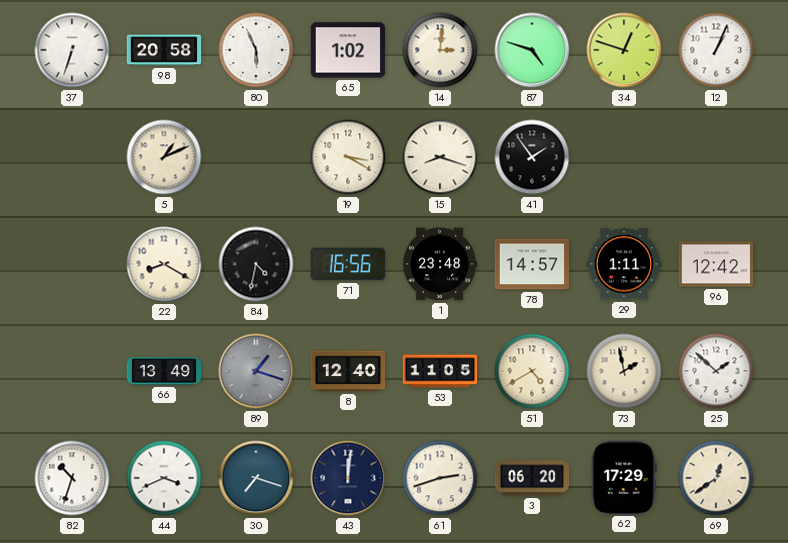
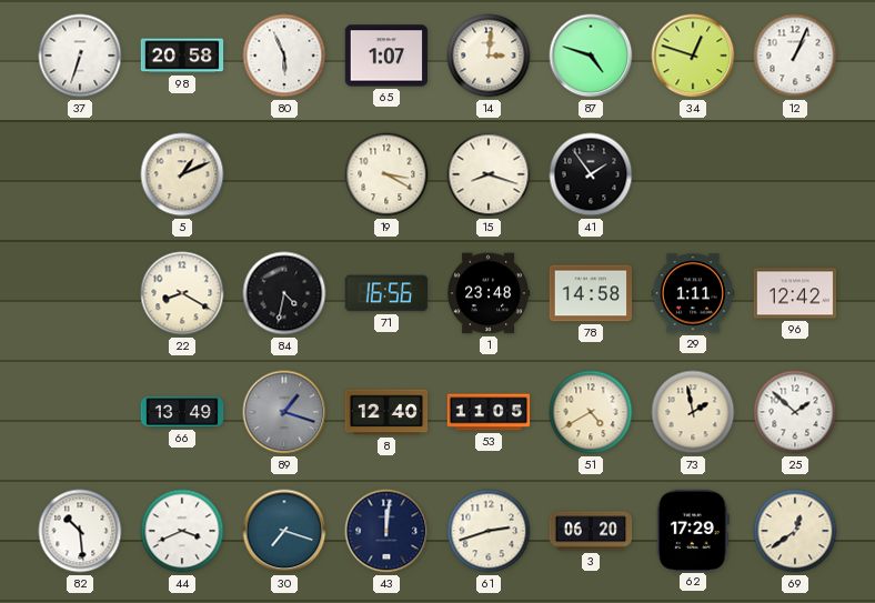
65: 1:02 -> 1:07 (386, 56)
78: 14:57 -> 14:58 (591, 293)
82: 10:33 -> 10:29 (80, 531)
